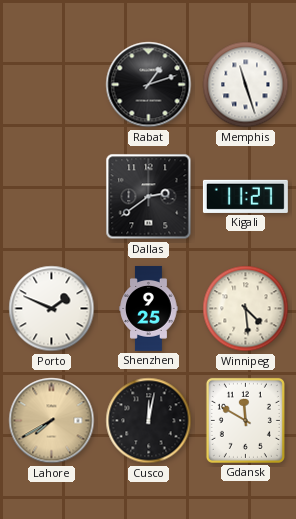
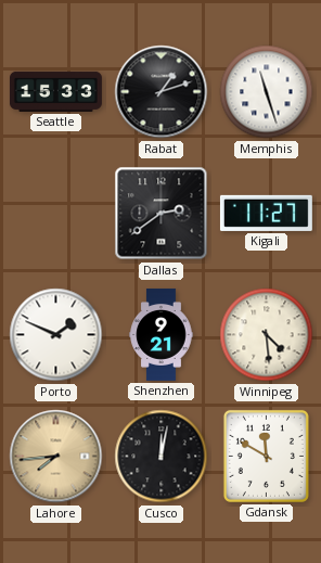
Seattle: none -> 15:33 (55, 91)
Shenzhen: 9:25 -> 9:21 (162, 334)
Lahore: 7:40 -> 7:44 (56, 457)
